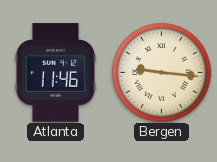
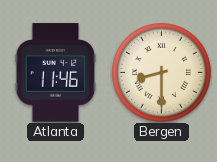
Bergen: 9:16 -> 8:30 (162, 73)
